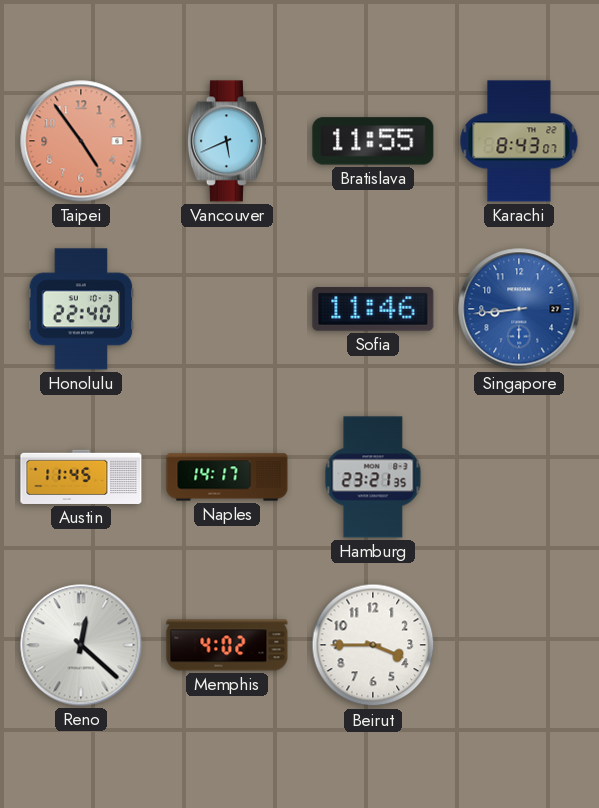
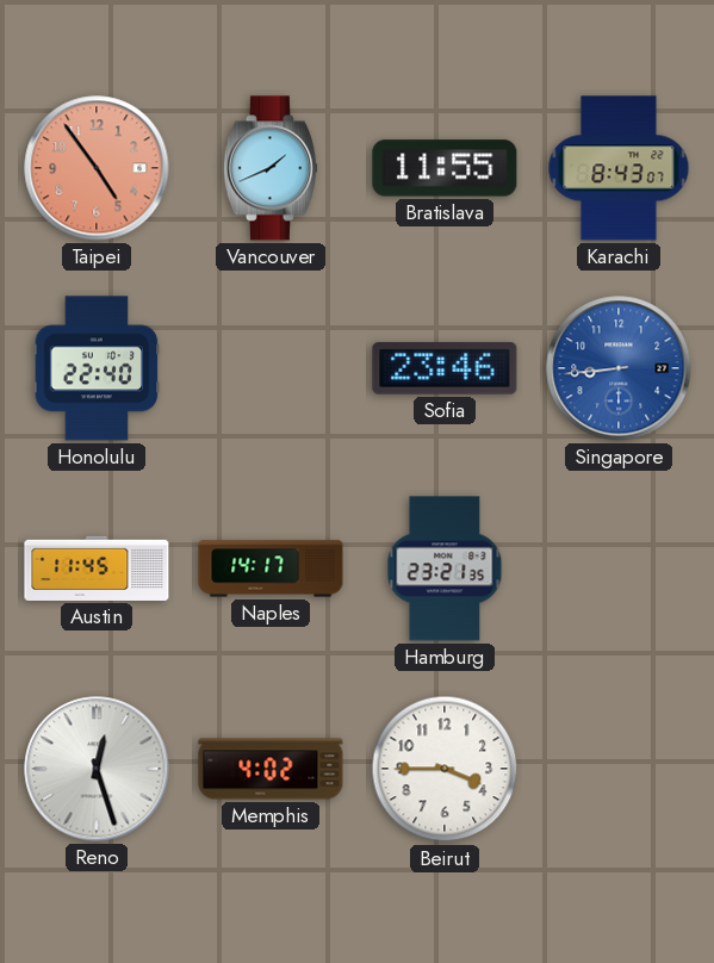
Vancouver: 5:41 -> 1:41 (271, 168)
Sofia: 11:46 -> 23:46 (445, 368)
Reno: 12:22 -> 12:27 (97, 769)
